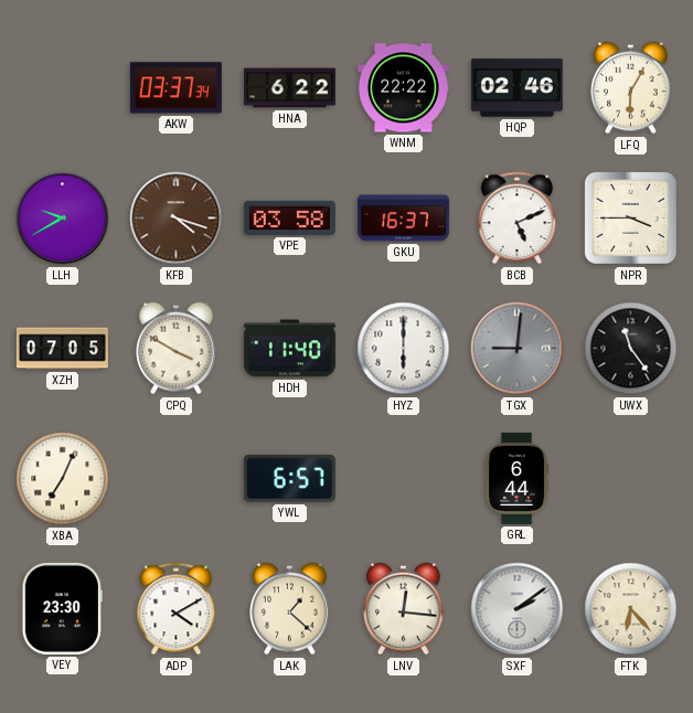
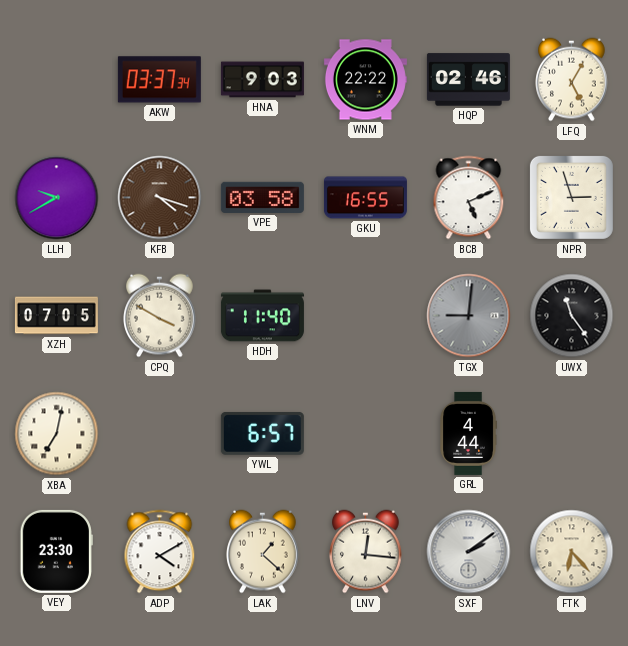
HNA: 6:22 -> 9:03 (262, 80)
LFQ: 6:05 -> 5:05 (572, 80)
GKU: 16:37 -> 16:55 (365, 198)
NPR: 3:45 -> 2:57 (571, 197)
HYZ: 6:00 -> none (404, 349)
XBA: 7:04 -> 7:02 (57, 434)
GRL: 6:44 -> 4:44 (468, 433)
